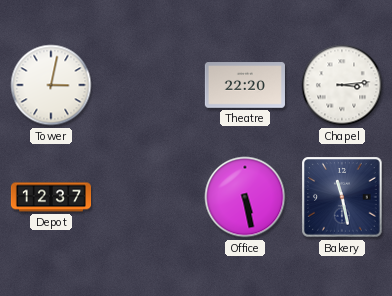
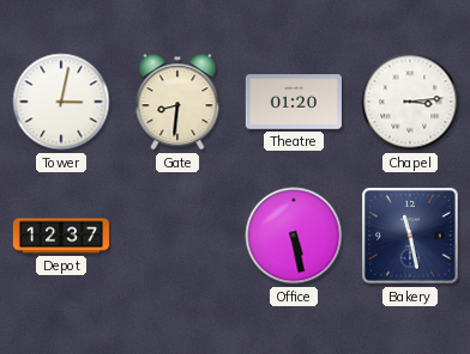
Gate: none -> 8:31 (177, 102)
Theatre: 22:20 -> 01:20 (294, 102)
